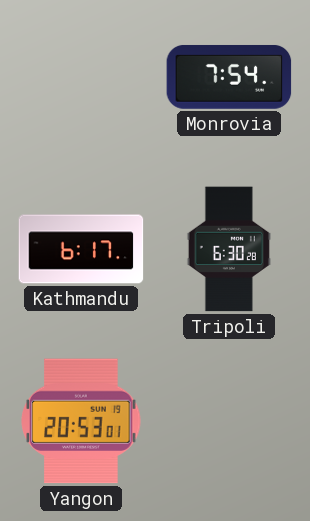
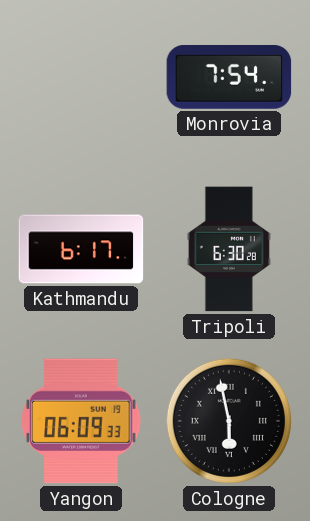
Yangon: 20:53 -> 06:09 (81, 421)
Cologne: none -> 5:58 (229, 421)
